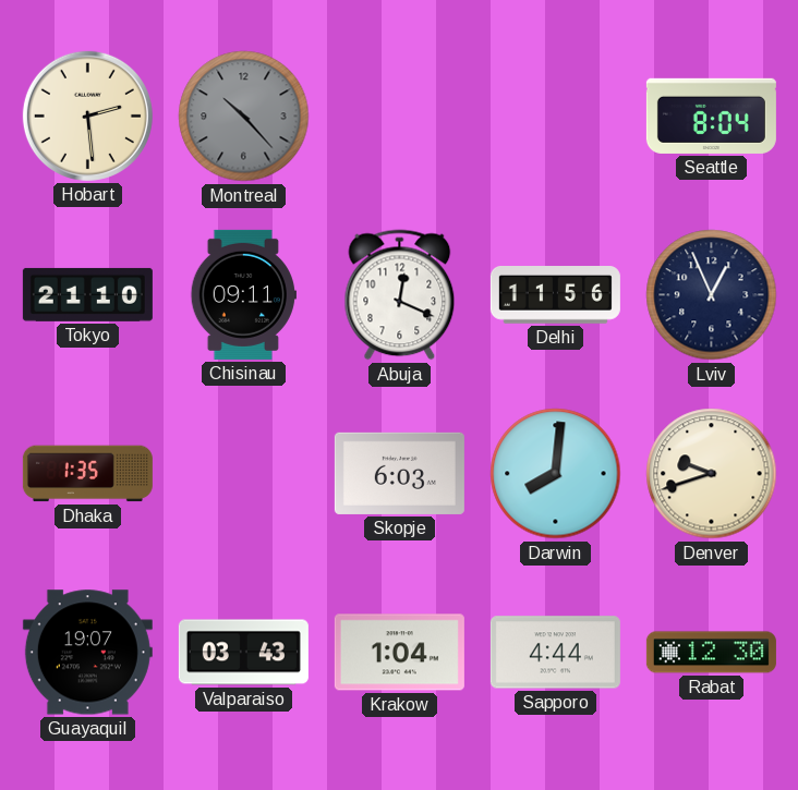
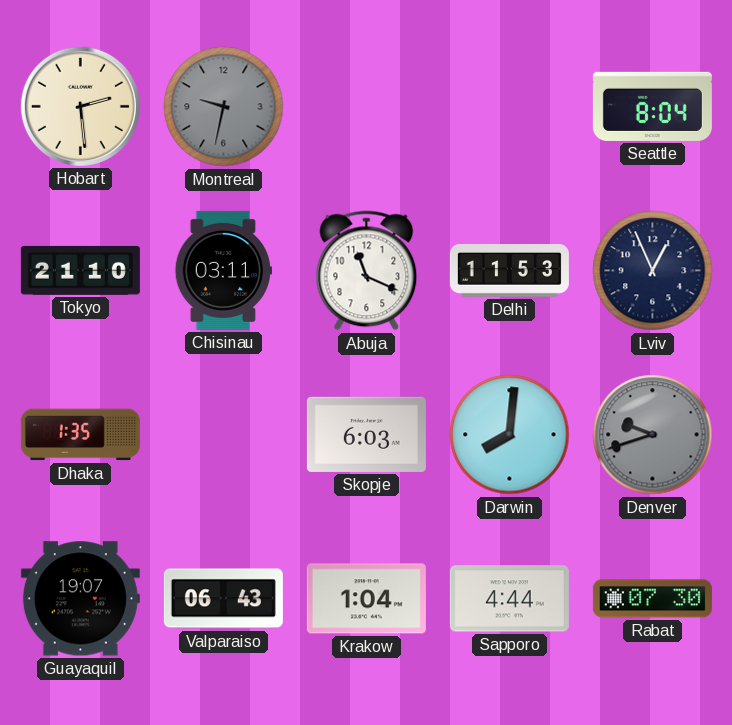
Montreal: 10:23 -> 9:32 (224, 107)
Chisinau: 09:11 -> 03:11 (223, 270)
Abuja: 12:19 -> 11:19 (367, 271)
Delhi: 11:56 -> 11:53 (509, 271)
Denver dial: cream -> grey (653, 435)
Valparaiso: 03:43 -> 06:43 (223, 599)
Rabat: 12:30 -> 07:30 (652, 599)
